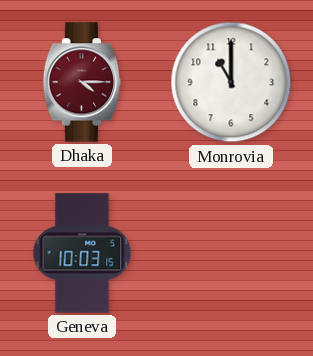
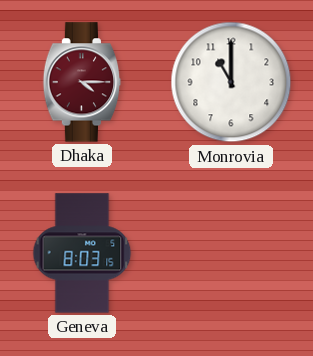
Geneva: 10:03 -> 8:03 (82, 253)
